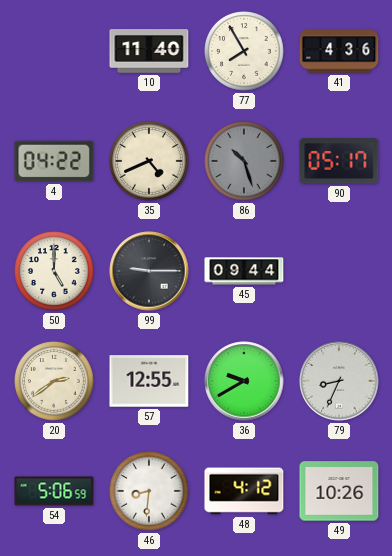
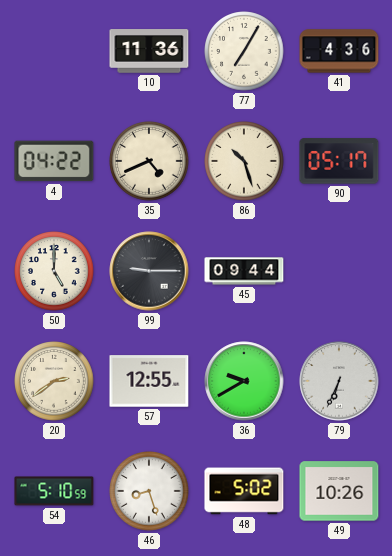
10: 11:40 -> 11:36 (149, 51)
77: 7:55 -> 7:05 (244, 51)
86 dial: grey -> cream (244, 161)
79: 8:34 -> 6:34 (339, 381)
54: 5:06 -> 5:10 (54, 491)
46: 8:31 -> 8:27 (149, 491)
48: 4:12 -> 5:02 (244, 491)
